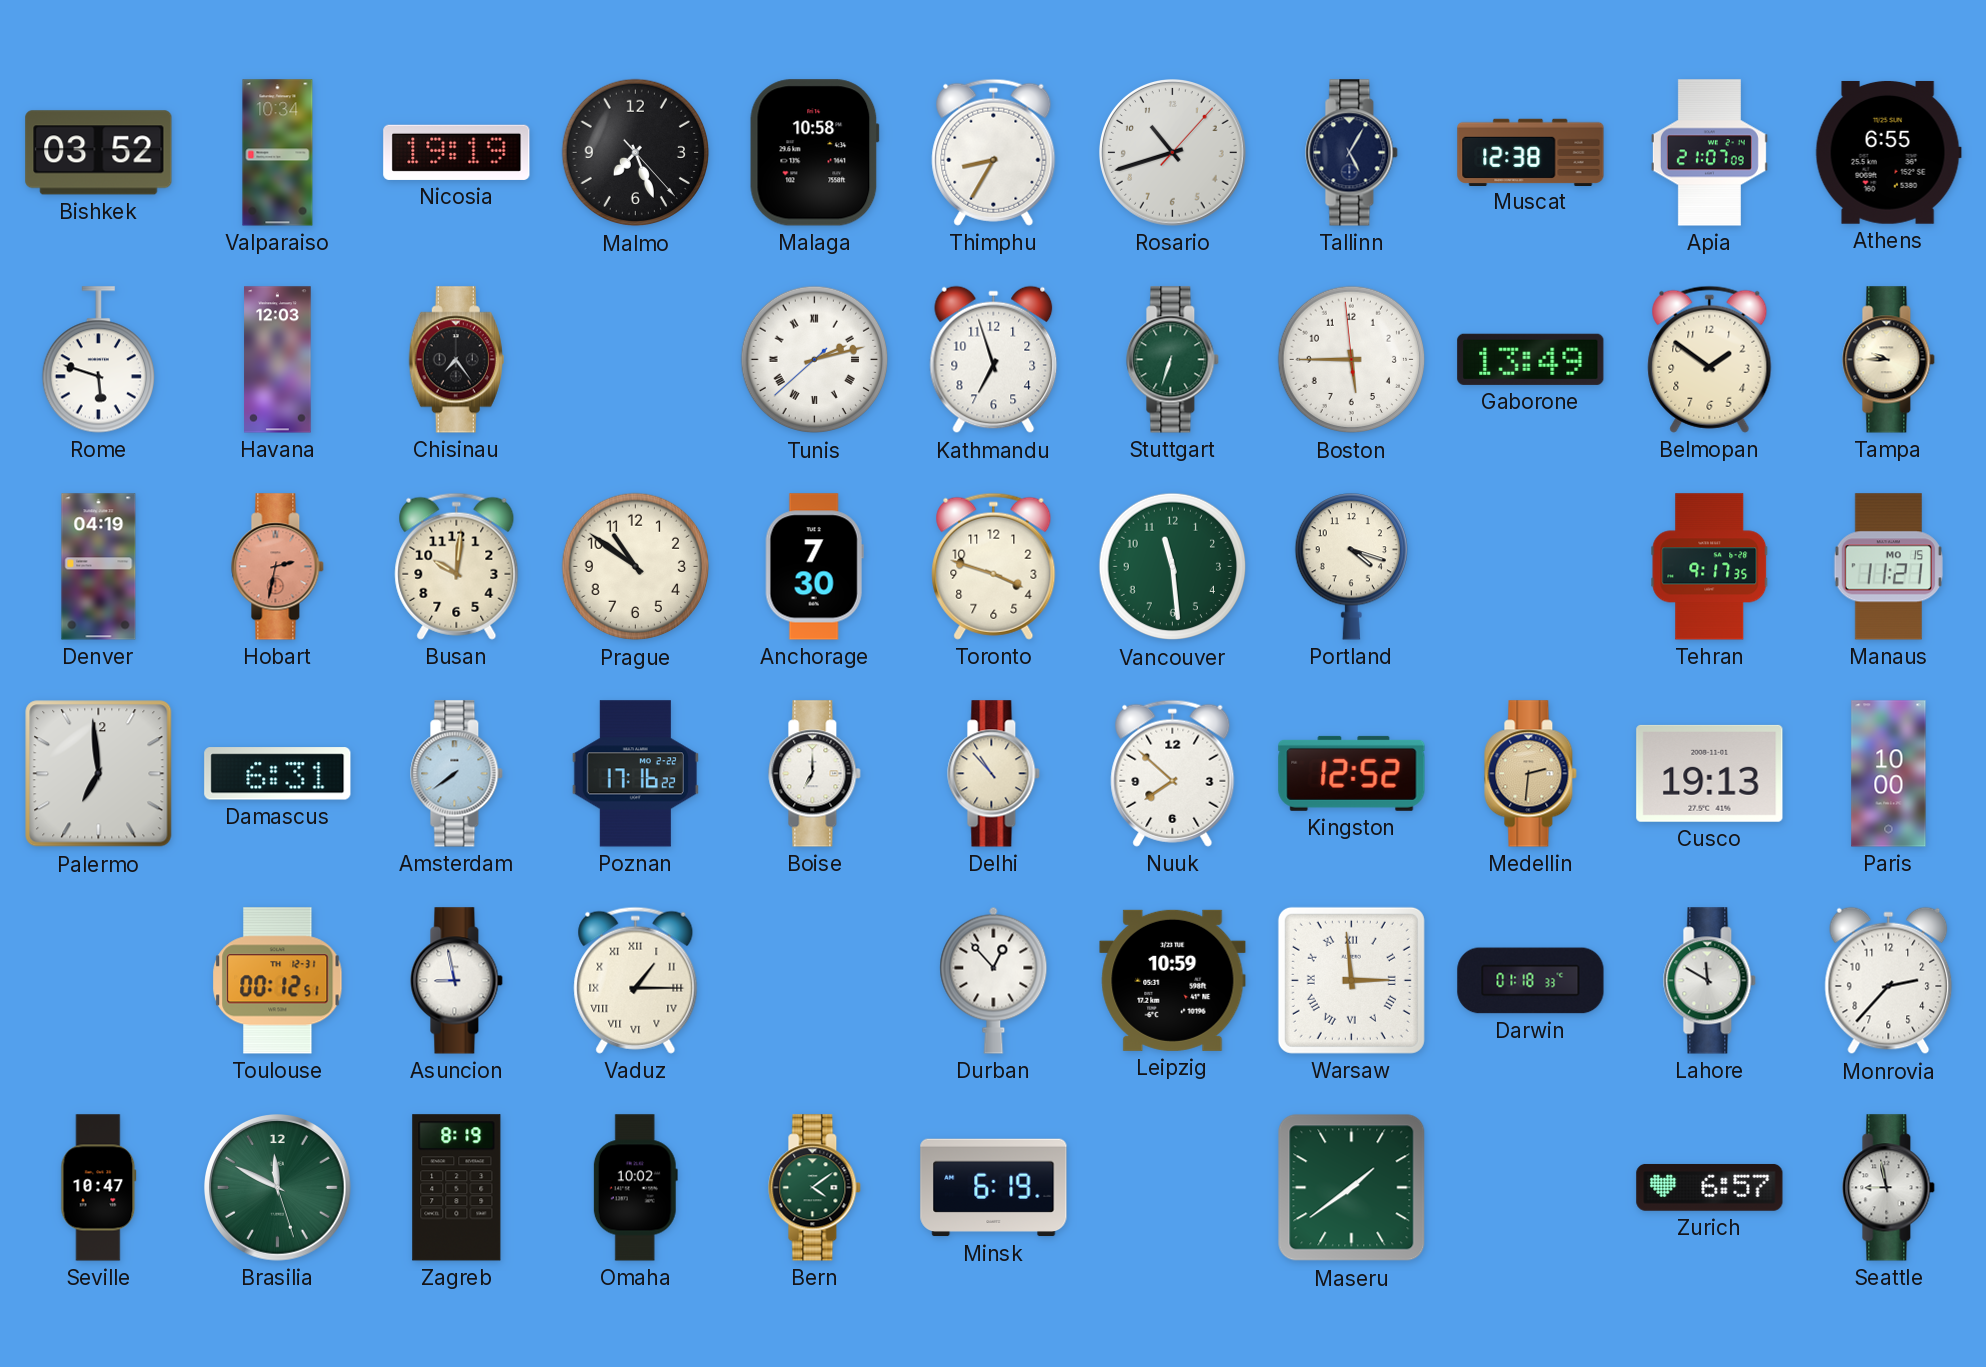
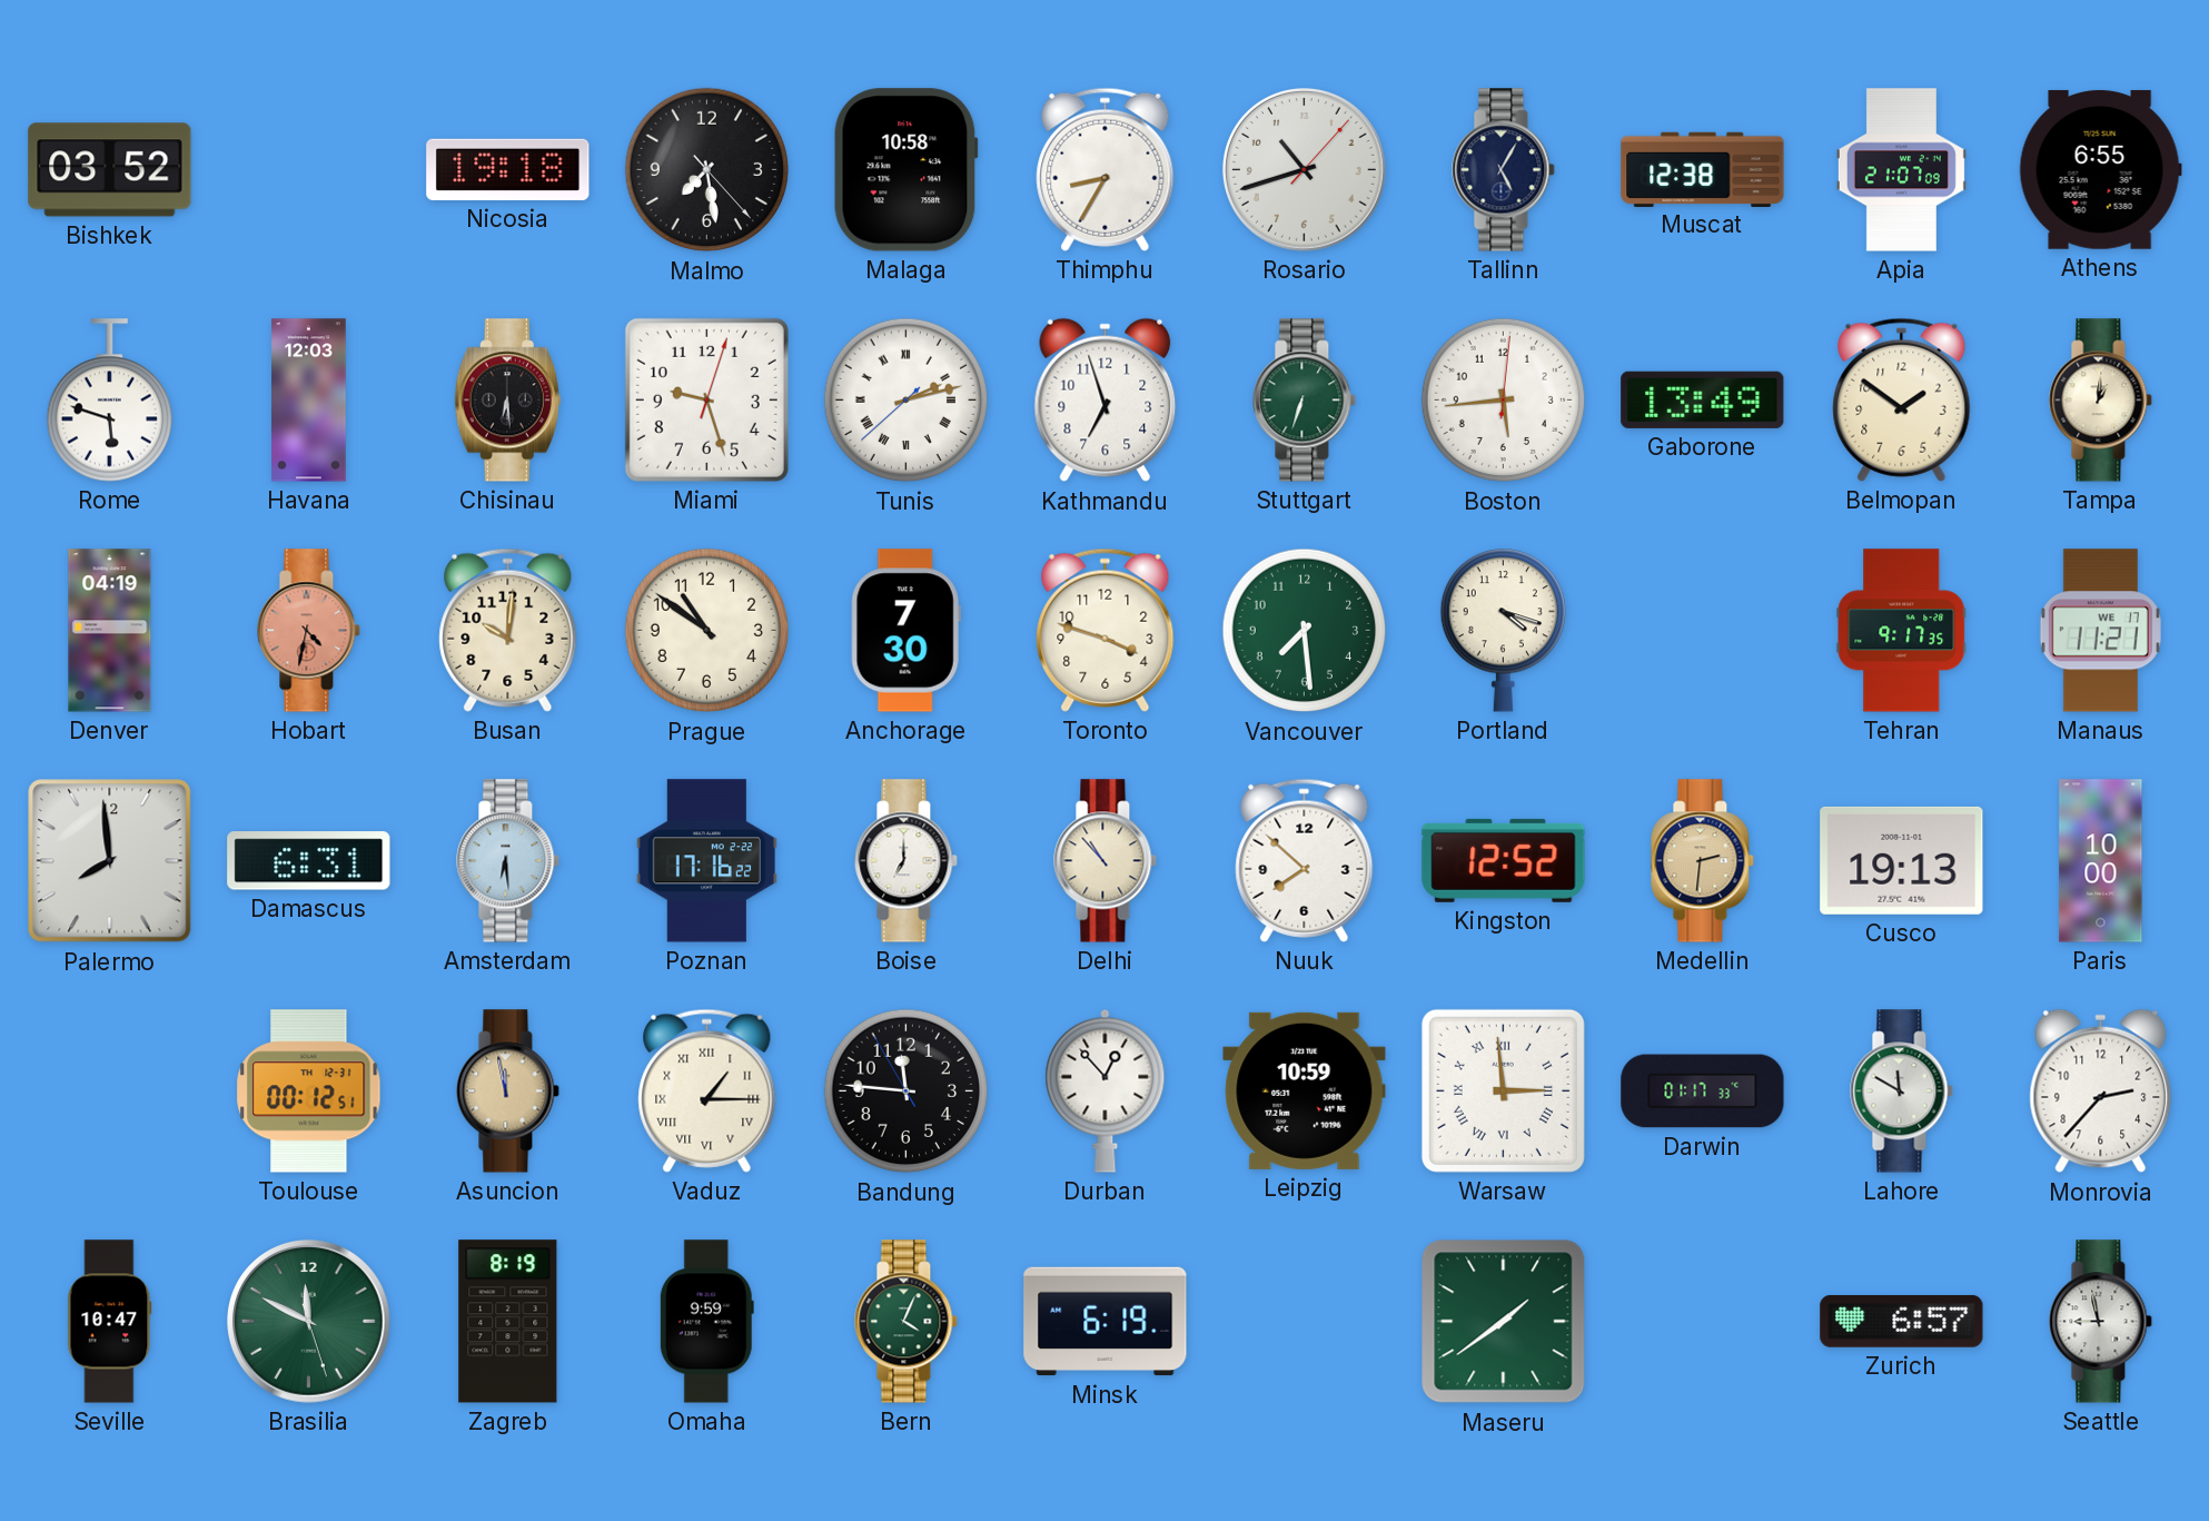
Valparaiso: 10:34 -> none (278, 153)
Nicosia: 19:19 -> 19:18 (508, 169)
Malmo: 7:26 -> 7:28 (707, 170)
Chisinau: 7:24 -> 6:29 (507, 401)
Miami: none -> 9:27 (706, 399)
Boston: 5:44:59 -> 5:44:01 (1504, 401)
Tampa: 9:45 -> 1:01 (2101, 401)
Hobart: 2:32 -> 4:32 (309, 631)
Vancouver: 11:29 -> 7:29 (1305, 631)
Manaus date: MO 15 -> WE 17 (2100, 631)
Palermo: 6:59 -> 7:59 (110, 861)
Amsterdam: 7:39 -> 6:29 (508, 861)
Asuncion: 8:58 -> 11:58 (508, 1092)
Asuncion dial: white -> champagne (508, 1092)
Bandung: none -> 11:45 (907, 1092)
Darwin: 01:18 -> 01:17 (1703, 1092)
Omaha: 10:02 -> 9:59 (706, 1322)
Bern: 4:09 -> 4:04 (907, 1322)
